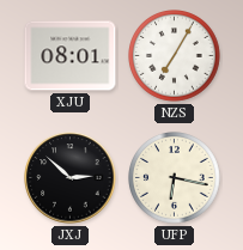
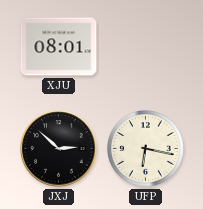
NZS: 7:05 -> none (175, 56)
